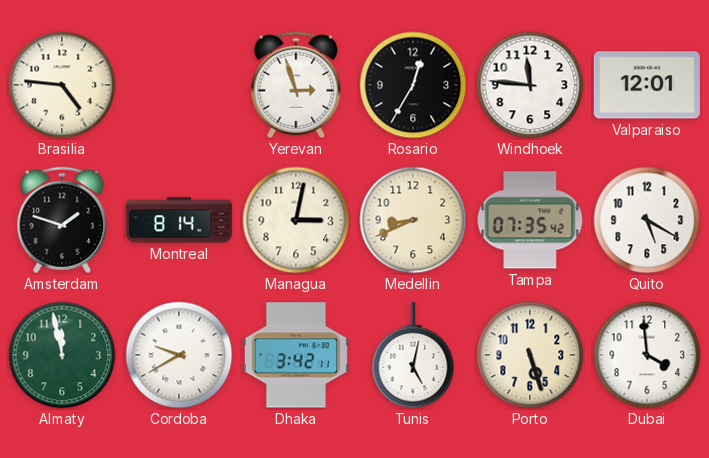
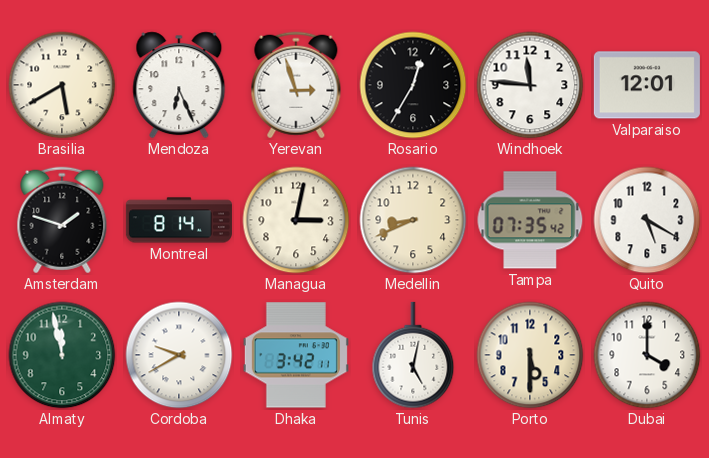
Brasilia: 4:46 -> 5:40 (62, 85)
Mendoza: none -> 6:26 (179, 85)
Porto: 5:27 -> 5:30 (530, 355)
Dubai: 3:59 -> 4:00 (647, 355)
